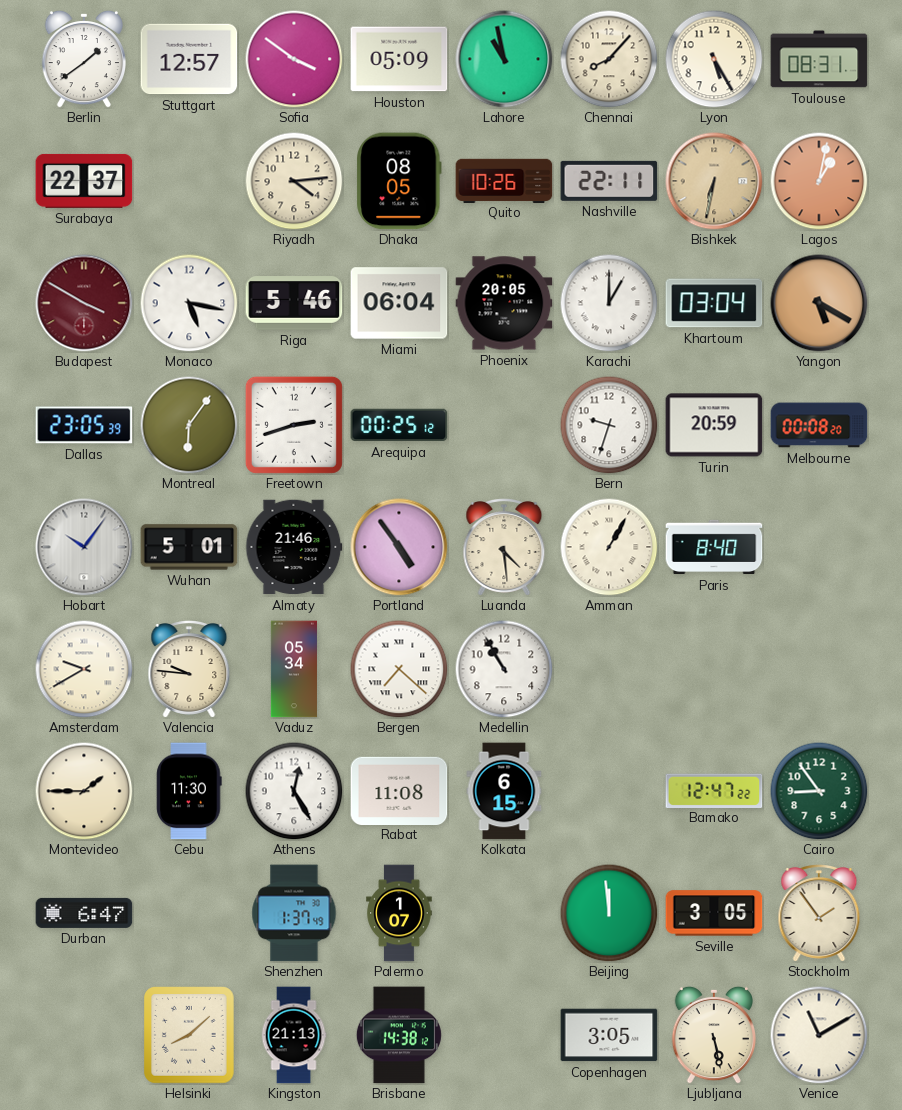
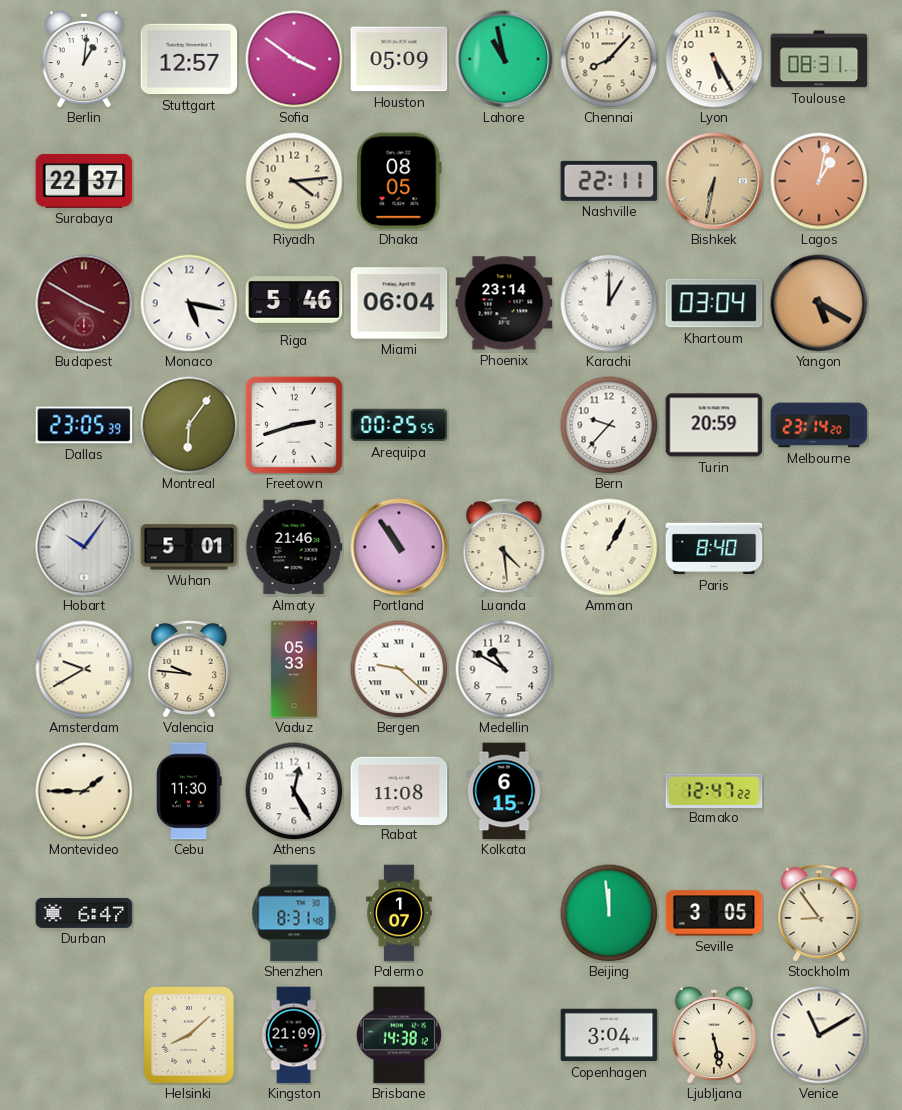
Berlin: 1:39 -> 1:01 (83, 59)
Quito: 10:26 -> none (504, 180)
Phoenix: 20:05 -> 23:14 (504, 303)
Arequipa: 00:25:12 -> 00:25:55 (399, 425)
Bern: 9:33 -> 9:37 (609, 425)
Melbourne: 00:08 -> 23:14 (819, 425)
Portland: 4:54 -> 10:54 (399, 547)
Vaduz: 05:34 -> 05:33 (294, 669)
Bergen: 7:22 -> 9:22 (399, 669)
Medellin: 10:55 -> 10:50 (504, 669)
Cairo: 8:54 -> none (819, 791)
Shenzhen: 1:37 -> 8:31 (294, 913)
Stockholm: 1:54 -> 8:54 (819, 914)
Kingston: 21:13 -> 21:09 (294, 1035)
Copenhagen: 3:05 -> 3:04 (609, 1035)
